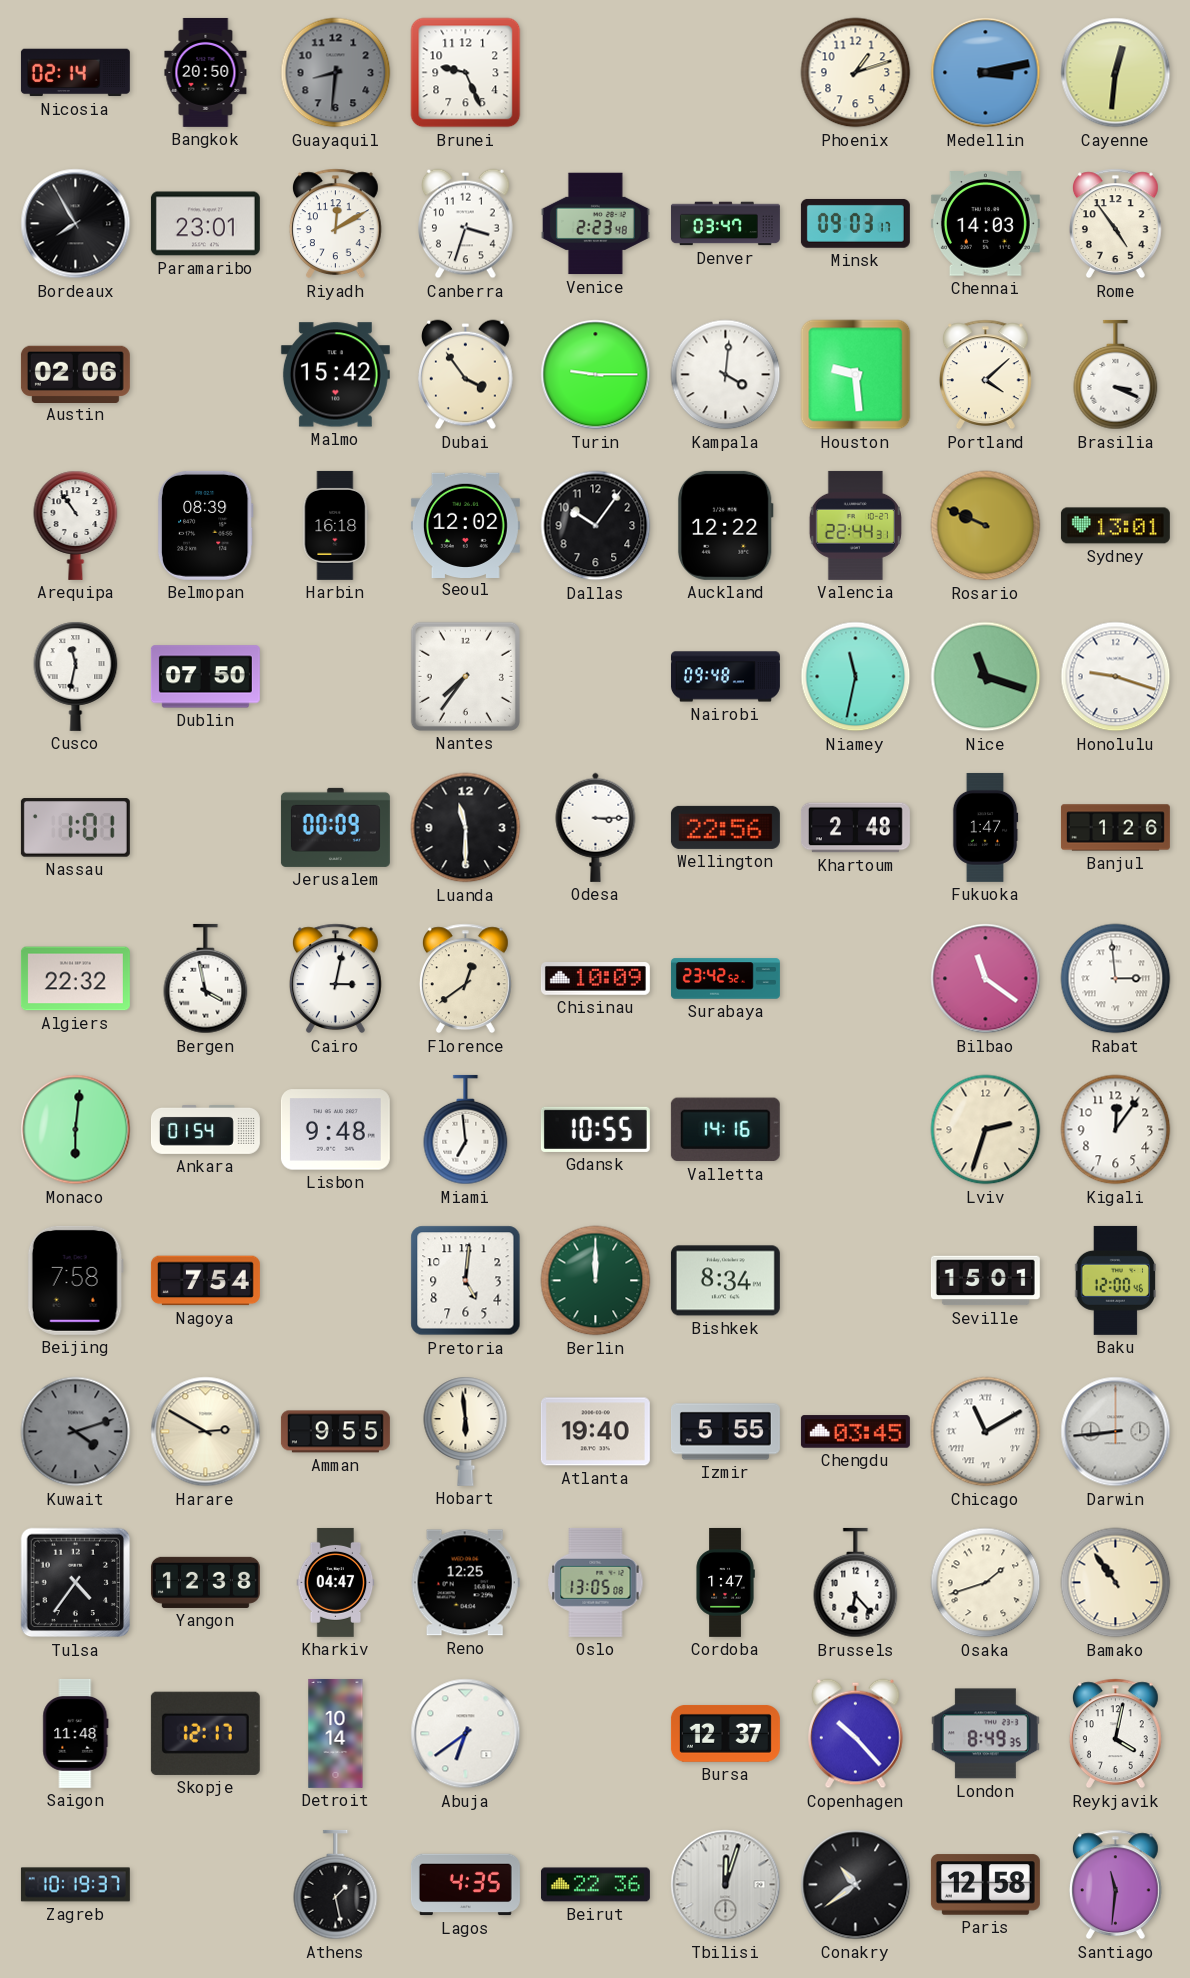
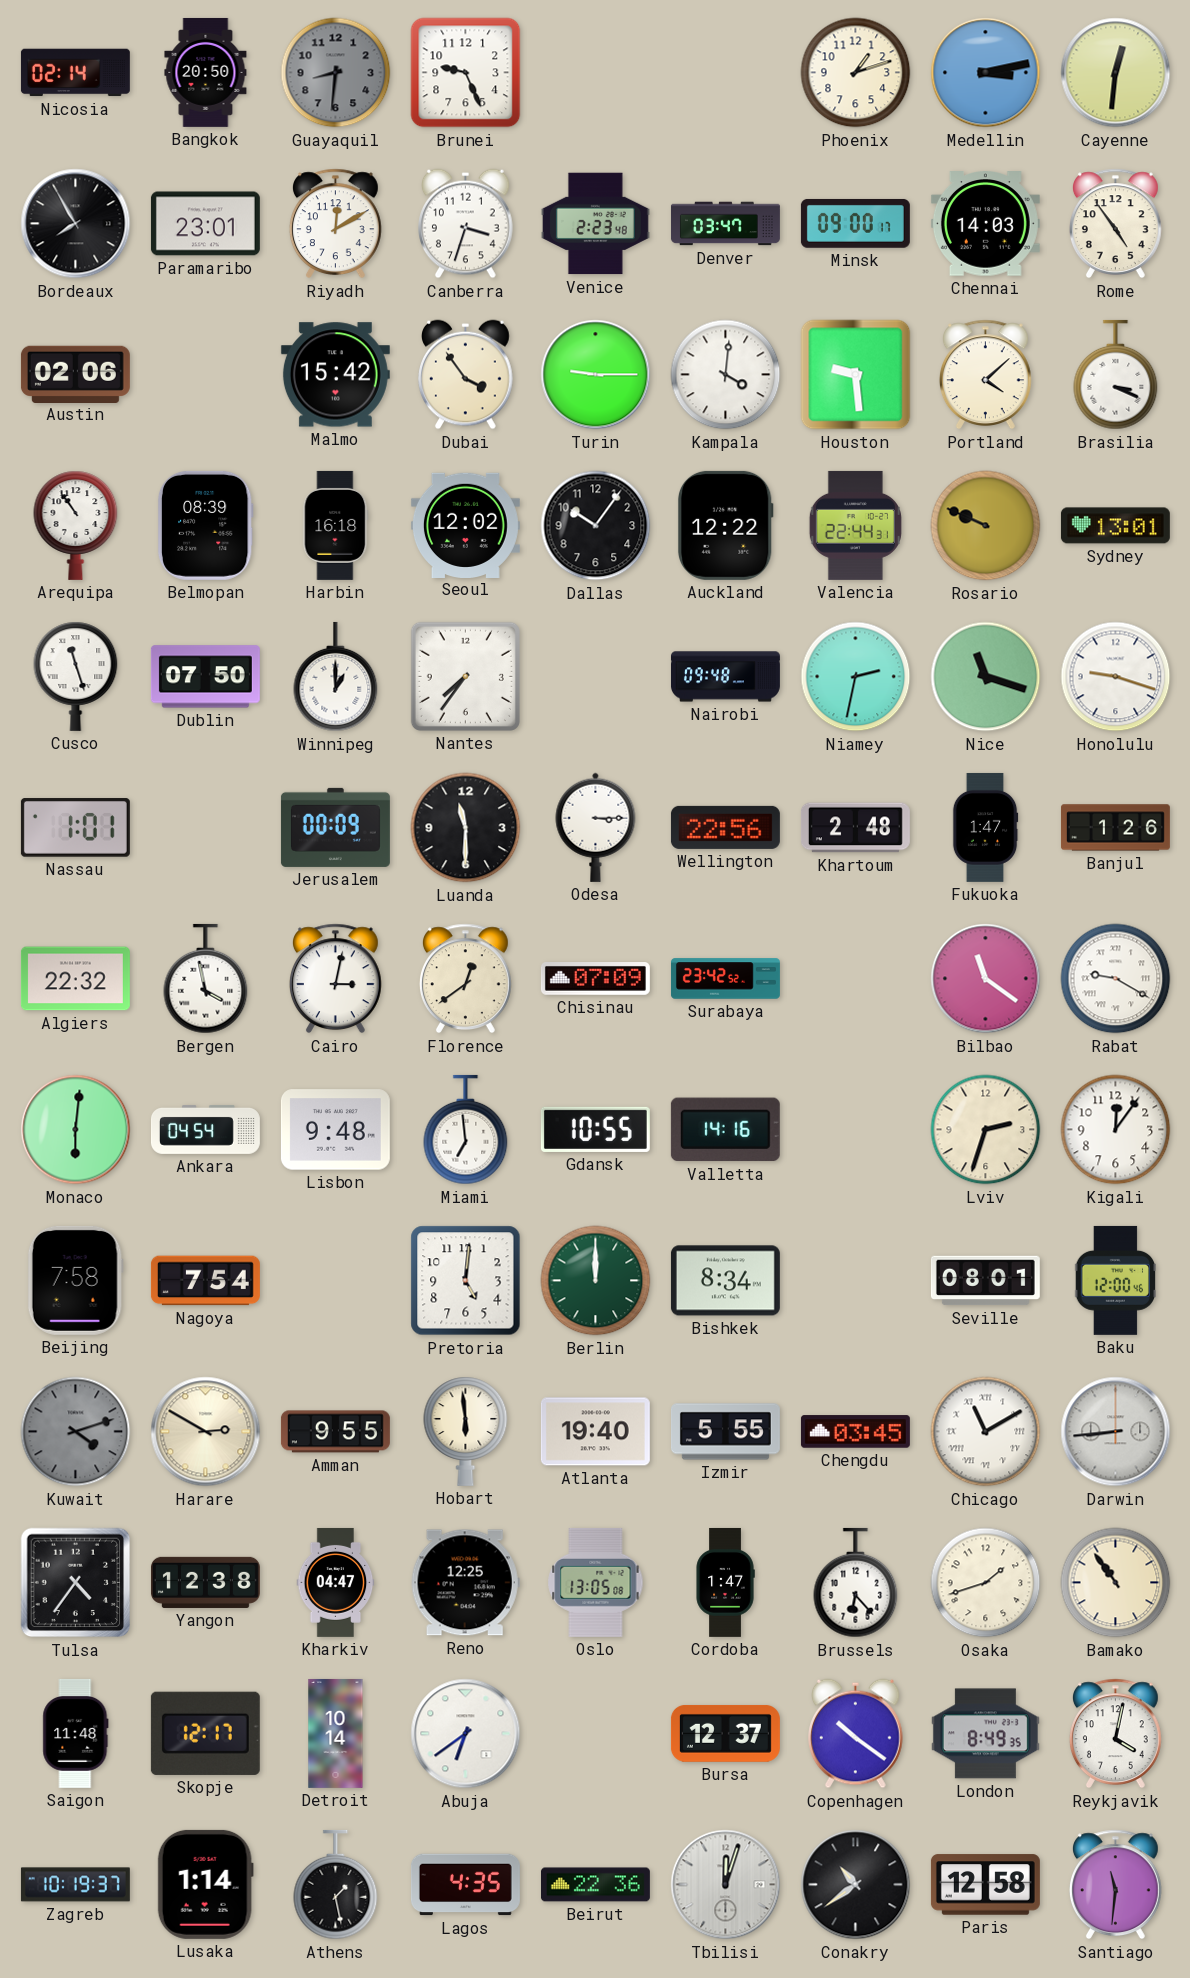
Minsk: 09:03 -> 09:00 (855, 224)
Cusco: 11:32 -> 11:27 (76, 676)
Winnipeg: none -> 1:00 (336, 677)
Niamey: 11:32 -> 2:32 (856, 677)
Chisinau: 10:09 -> 07:09 (595, 979)
Rabat: 2:59 -> 9:20 (1116, 979)
Ankara: 01:54 -> 04:54 (205, 1129)
Seville: 15:01 -> 08:01 (985, 1281)
Copenhagen: 10:23 -> 10:21 (856, 1734)
Lusaka: none -> 1:14 (205, 1884)
